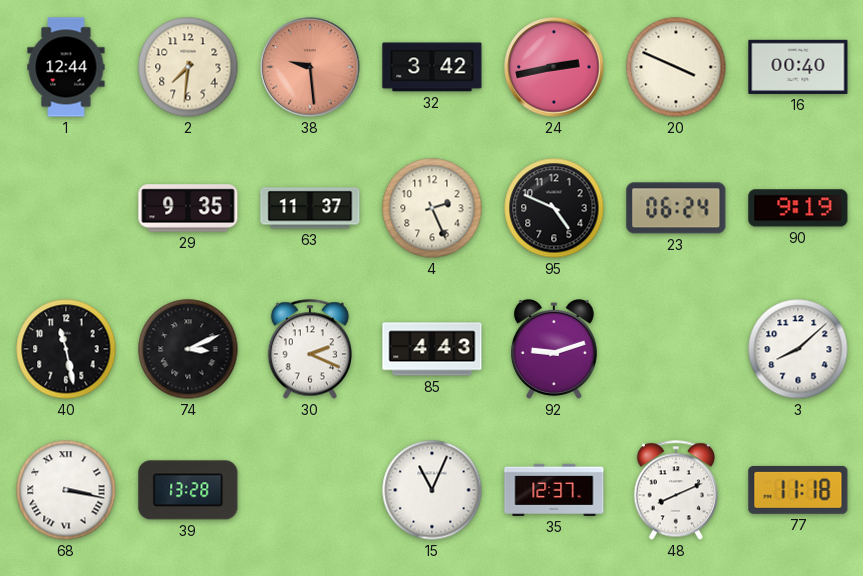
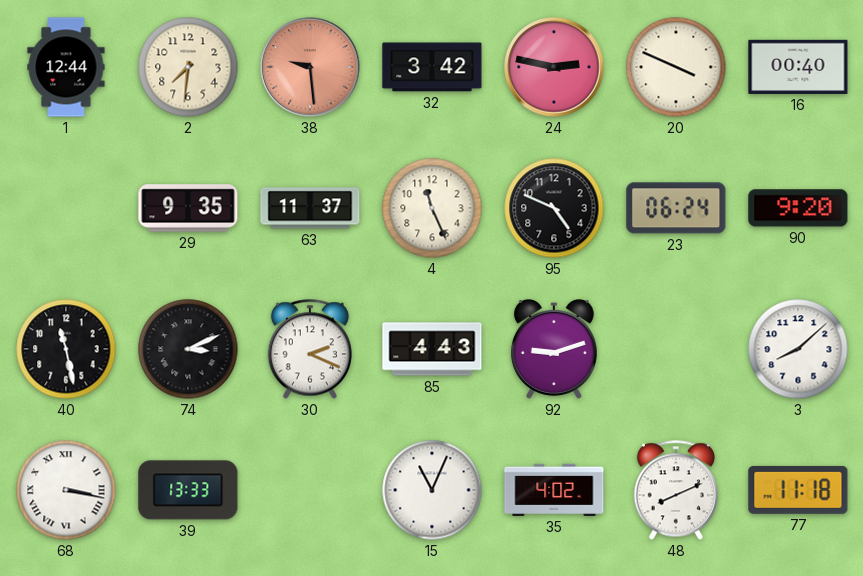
24: 2:43 -> 2:47 (554, 67)
4: 2:26 -> 11:26 (432, 208)
90: 9:19 -> 9:20 (798, 208)
39: 13:28 -> 13:33 (188, 490)
35: 12:37 -> 4:02 (554, 490)
